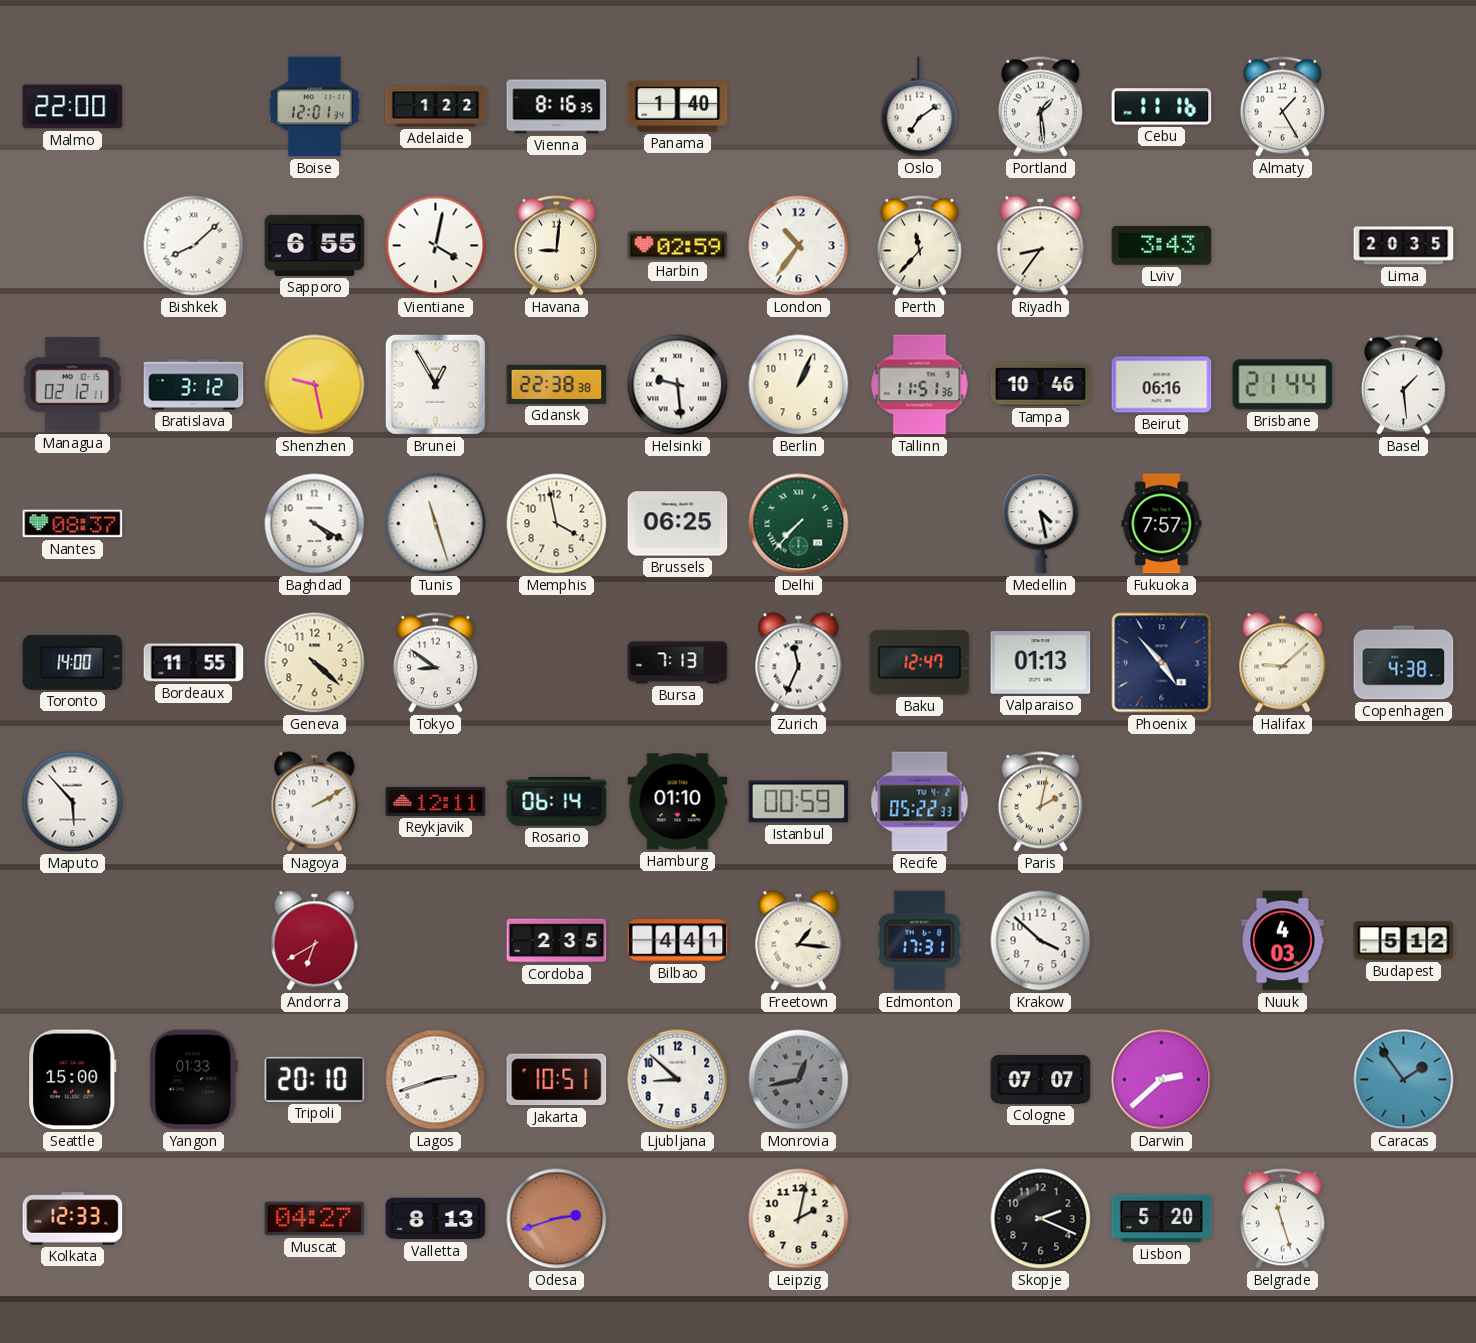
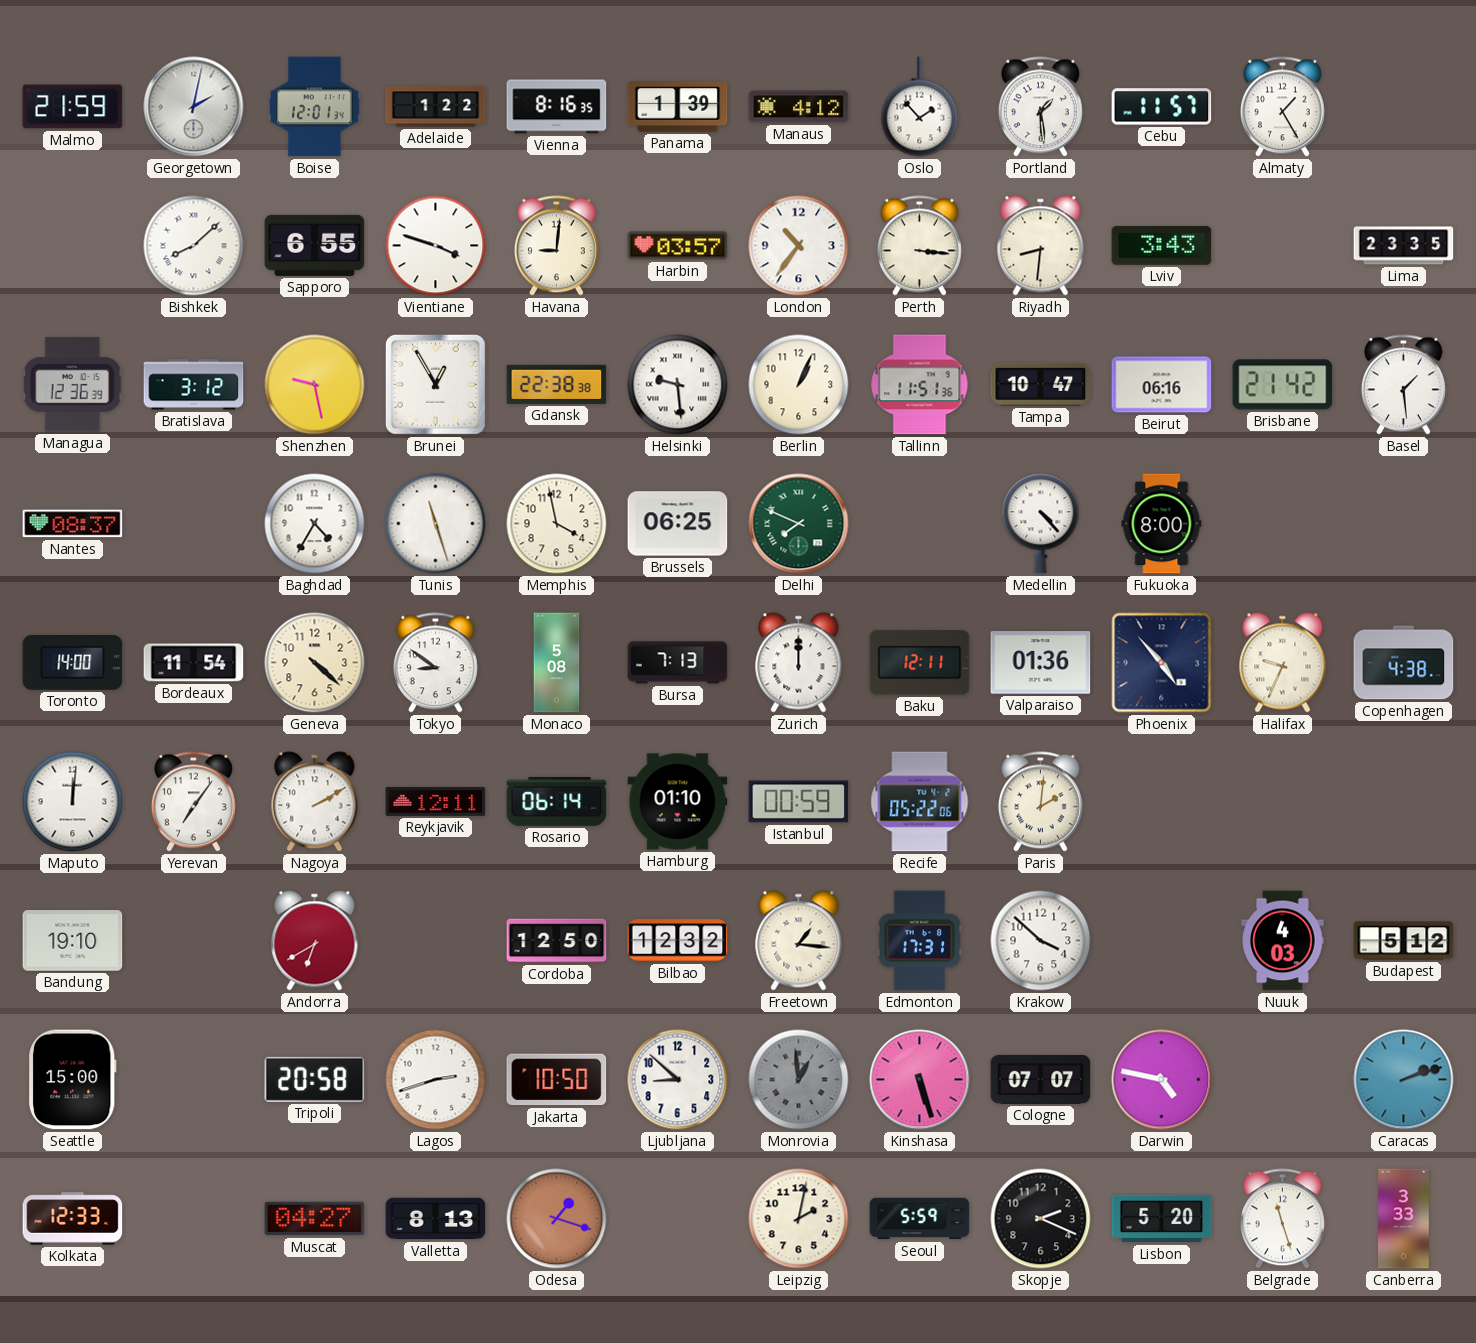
Malmo: 22:00 -> 21:59 (73, 107)
Georgetown: none -> 2:02 (194, 107)
Panama: 1:40 -> 1:39 (678, 107)
Manaus: none -> 4:12 (799, 107)
Oslo: 7:09 -> 1:53 (920, 107)
Cebu: 11:16 -> 11:57 (1162, 107)
Vientiane: 4:02 -> 3:48 (436, 246)
Harbin: 02:59 -> 03:57 (678, 246)
Perth: 11:37 -> 3:16 (919, 246)
Riyadh: 8:36 -> 8:31 (1041, 246)
Lima: 20:35 -> 23:35 (1404, 246)
Managua: 02:12 -> 12:36 (72, 385)
Tampa: 10:46 -> 10:47 (1041, 384)
Brisbane: 21:44 -> 21:42 (1283, 385)
Baghdad: 4:20 -> 4:35 (315, 524)
Delhi: 7:37 -> 7:49 (799, 524)
Medellin: 4:28 -> 4:23 (1041, 524)
Fukuoka: 7:57 -> 8:00 (1162, 524)
Bordeaux: 11:55 -> 11:54 (194, 663)
Monaco: none -> 5:08 (557, 663)
Zurich: 11:34 -> 12:00 (799, 663)
Baku: 12:47 -> 12:11 (920, 663)
Valparaiso: 01:13 -> 01:36 (1041, 663)
Halifax: 9:08 -> 9:34 (1283, 663)
Maputo: 5:53 -> 12:01 (73, 802)
Yerevan: none -> 7:06 (193, 802)
Recife: 05:22:33 -> 05:22:06 (920, 802)
Paris: 2:02 -> 2:01 (1040, 802)
Bandung: none -> 19:10 (73, 941)
Cordoba: 2:35 -> 12:50 (557, 941)
Bilbao: 4:41 -> 12:32 (678, 941)
Yangon: 01:33 -> none (194, 1080)
Tripoli: 20:10 -> 20:58 (315, 1079)
Jakarta: 10:51 -> 10:50 (557, 1080)
Monrovia: 12:43 -> 12:59 (799, 1080)
Kinshasa: none -> 5:27 (920, 1080)
Darwin: 2:38 -> 4:47 (1162, 1080)
Caracas: 1:54 -> 2:12 (1404, 1080)
Odesa: 2:42 -> 1:18 (557, 1219)
Seoul: none -> 5:59 (920, 1219)
Canberra: none -> 3:33 (1404, 1219)
